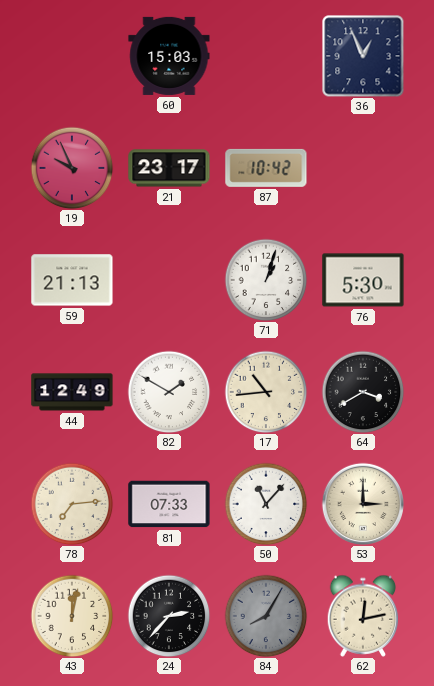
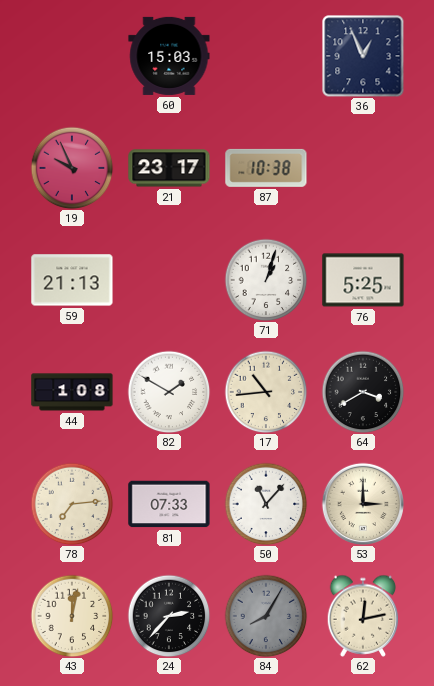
87: 10:42 -> 10:38 (266, 168)
76: 5:30 -> 5:25 (363, 280)
44: 12:49 -> 1:08 (72, 392)
